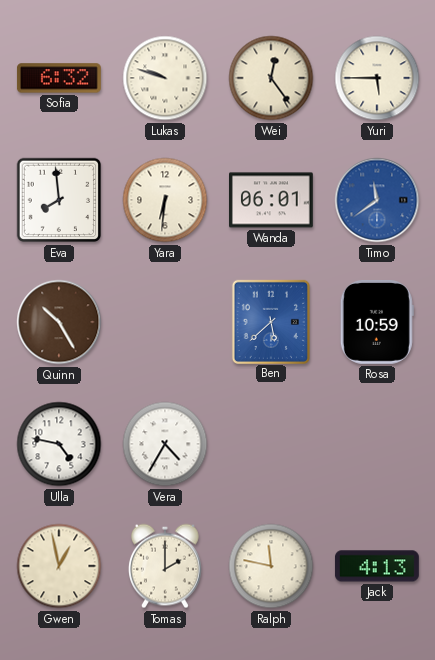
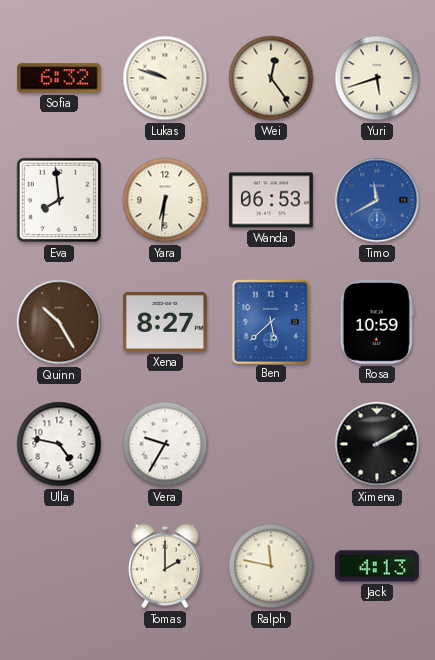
Yuri: 5:45 -> 5:42 (377, 78)
Wanda: 06:01 -> 06:53 (272, 200)
Timo: 11:39 -> 11:40 (377, 200)
Xena: none -> 8:27 (165, 322)
Vera: 4:35 -> 9:35 (165, 444)
Ximena: none -> 2:10 (377, 444)
Gwen: 12:58 -> none (59, 566)
